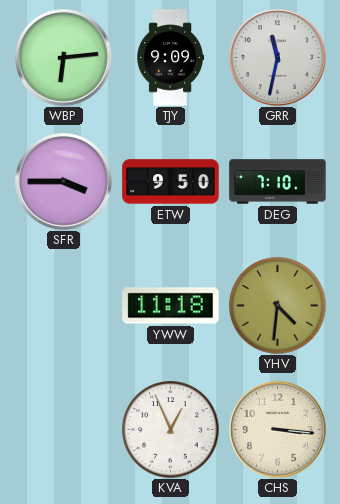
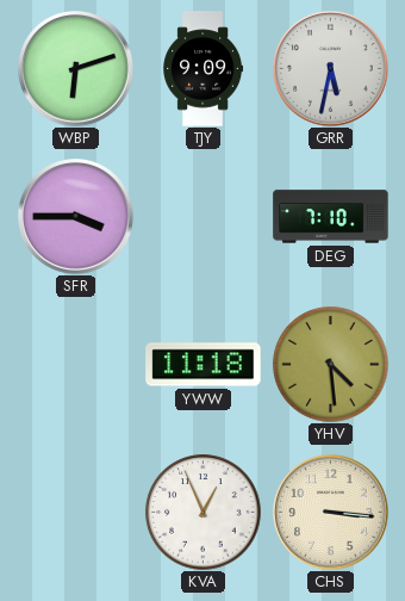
WBP: 6:14 -> 6:12 (76, 69)
GRR: 11:32 -> 5:32 (331, 69)
ETW: 9:50 -> none (171, 182)
YHV: 4:31 -> 4:29 (331, 365)
